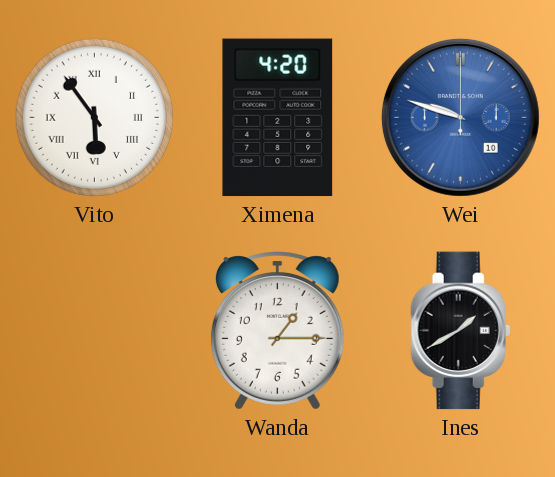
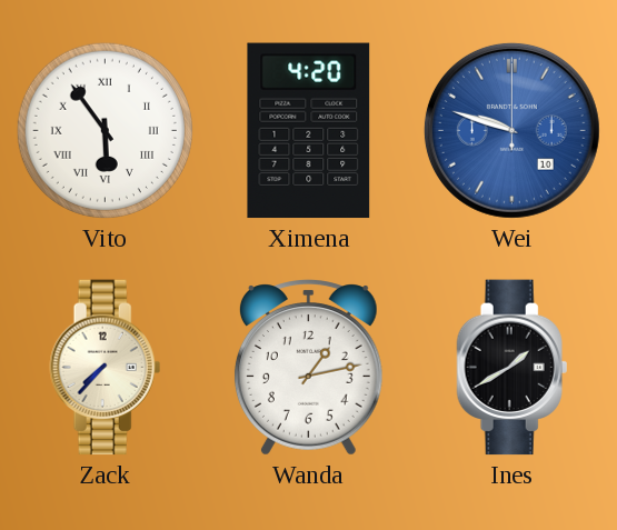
Zack: none -> 7:37 (106, 368)
Wanda: 1:15 -> 1:13 (308, 368)
